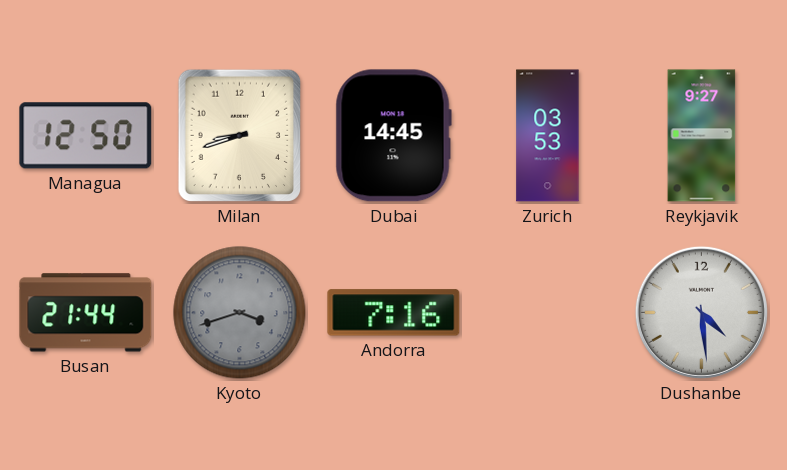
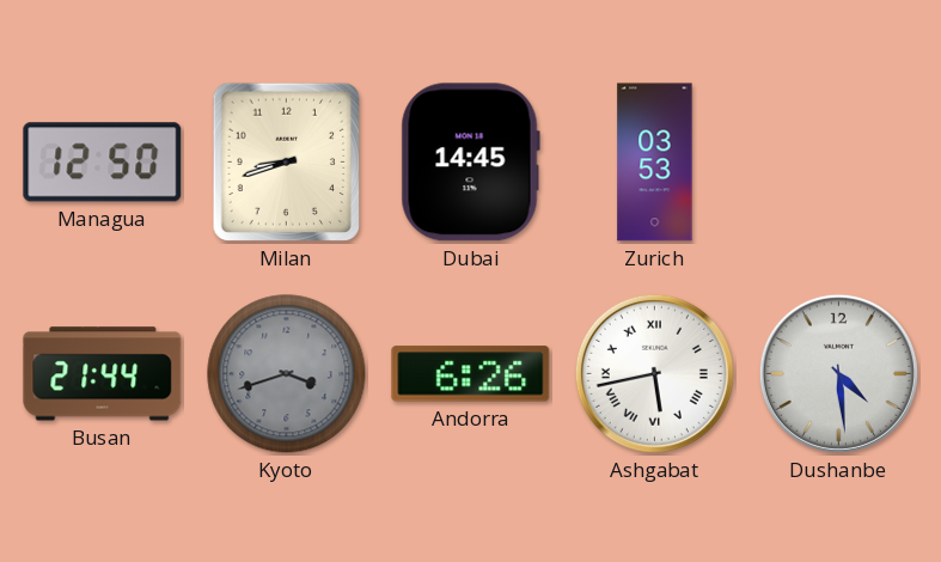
Reykjavik: 9:27 -> none (702, 136)
Andorra: 7:16 -> 6:26 (471, 374)
Ashgabat: none -> 5:43 (654, 373)
